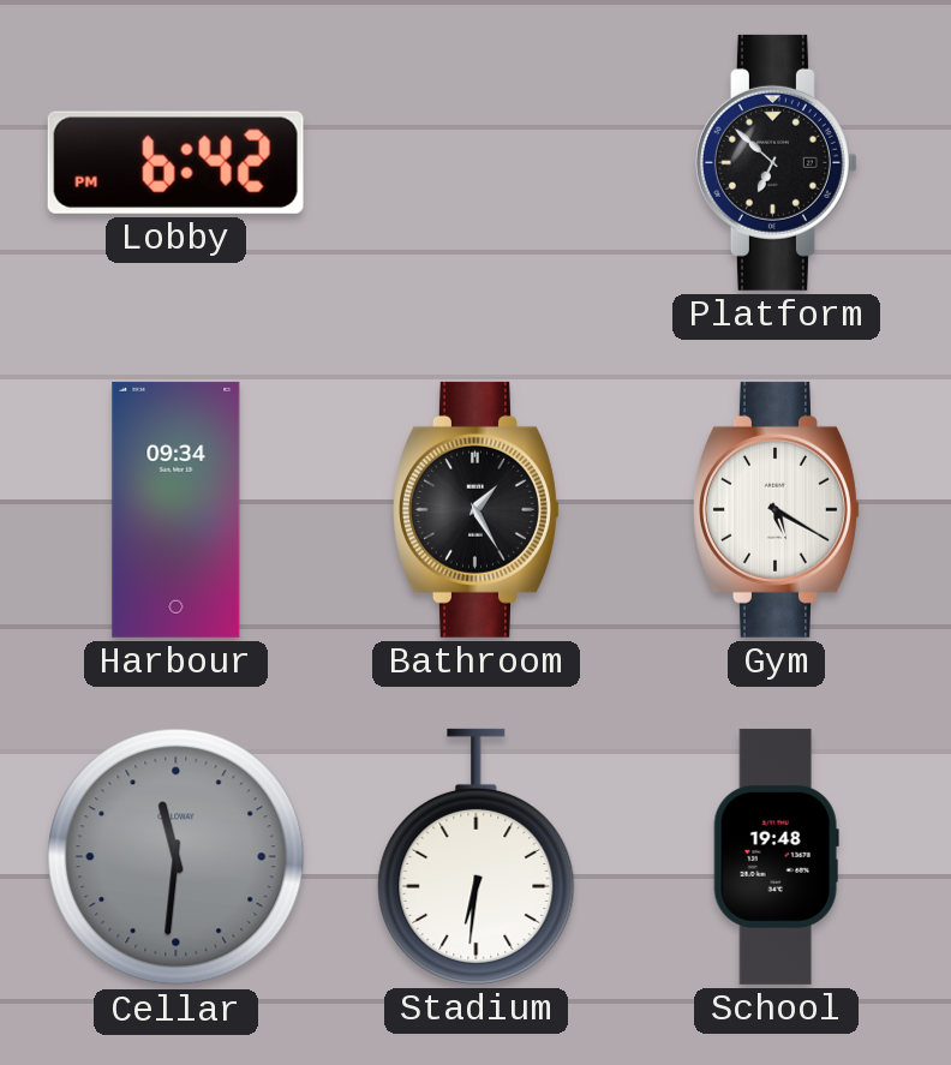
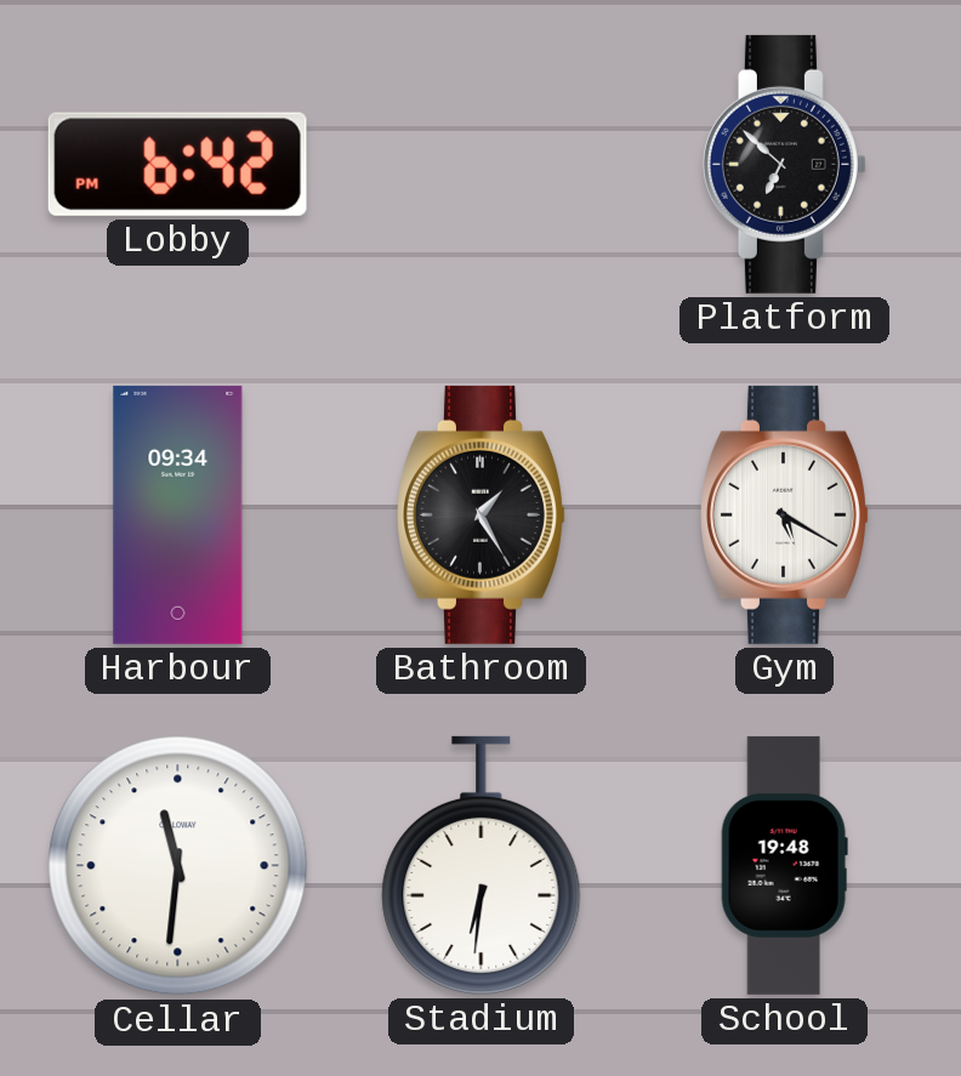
Cellar dial: grey -> white (178, 866)
